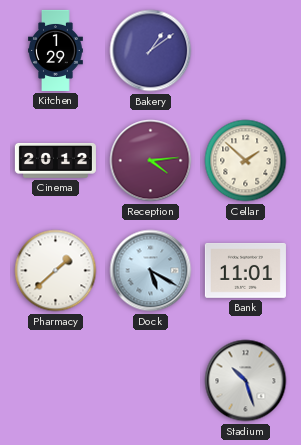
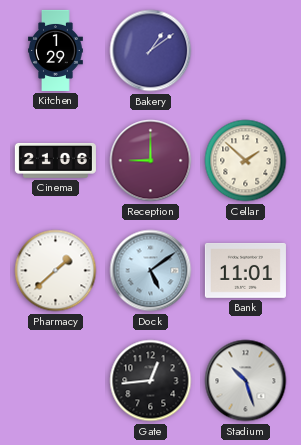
Cinema: 20:12 -> 21:06 (55, 160)
Reception: 4:14 -> 9:00 (151, 161)
Dock: 5:20 -> 5:09 (151, 271)
Gate: none -> 12:44 (151, 381)
